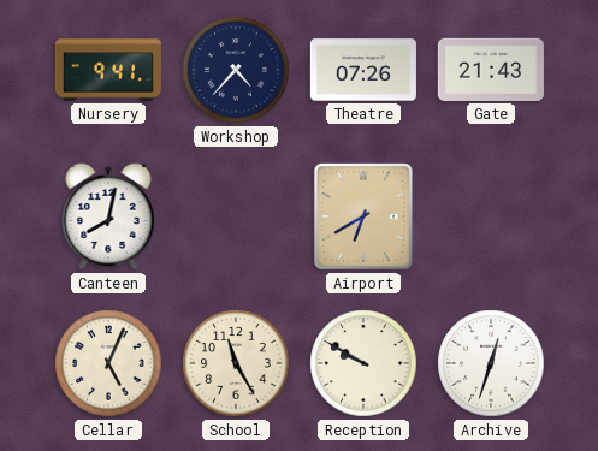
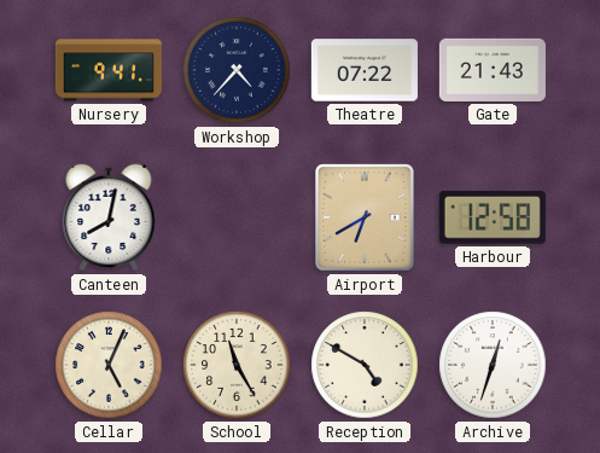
Theatre: 07:26 -> 07:22 (365, 70)
Harbour: none -> 12:58 (493, 217)
Reception: 9:50 -> 4:50 (365, 365)
